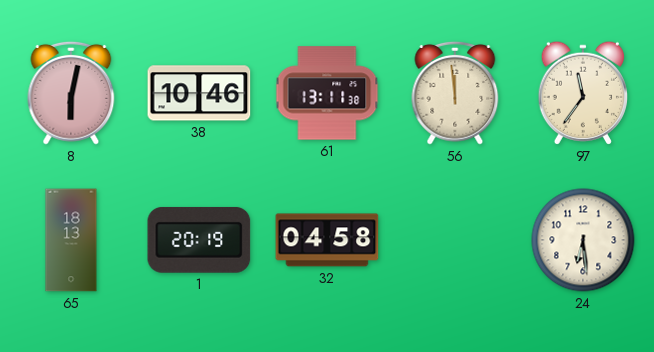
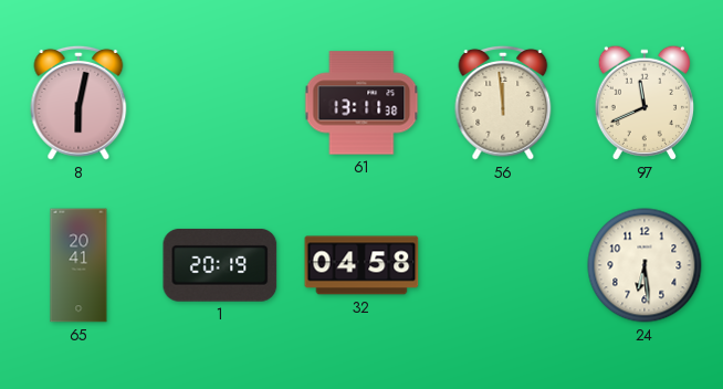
38: 10:46 -> none (199, 93)
97: 11:36 -> 11:41 (643, 103)
65: 18:13 -> 20:41 (78, 265)
